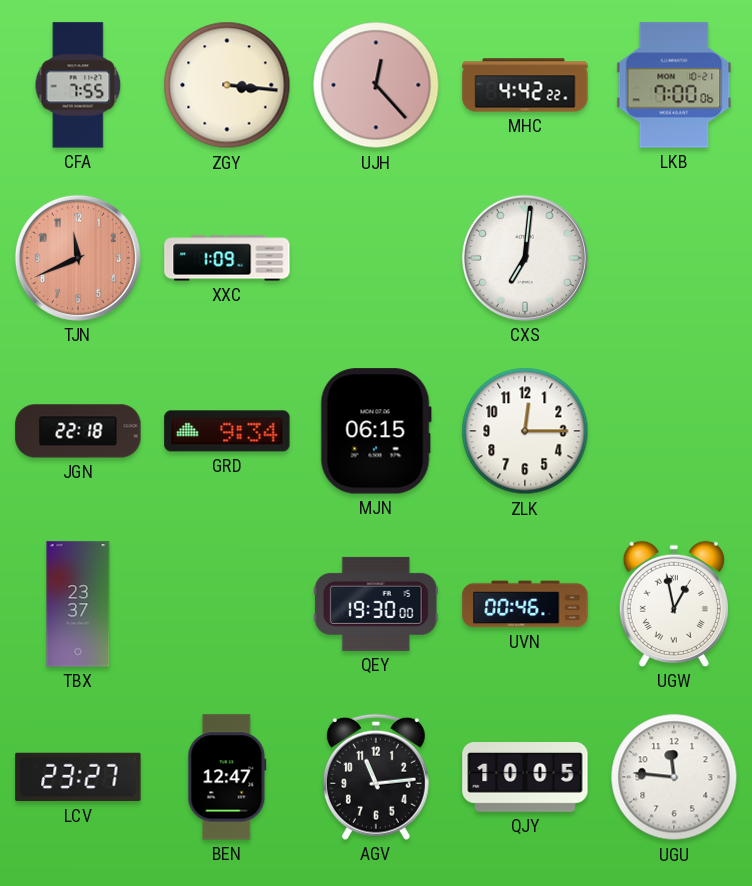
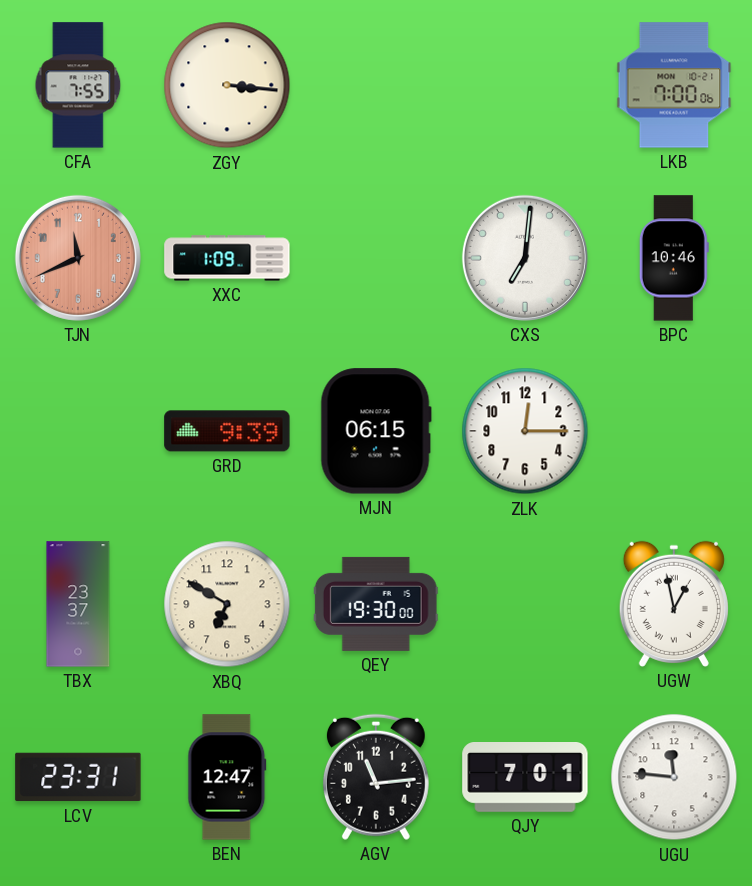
UJH: 12:23 -> none (376, 85)
MHC: 4:42 -> none (525, 85)
BPC: none -> 10:46 (674, 258)
JGN: 22:18 -> none (78, 431)
GRD: 9:34 -> 9:39 (227, 431)
XBQ: none -> 6:50 (227, 604)
UVN: 00:46 -> none (525, 604)
LCV: 23:27 -> 23:31 (78, 777)
QJY: 10:05 -> 7:01 (525, 778)
